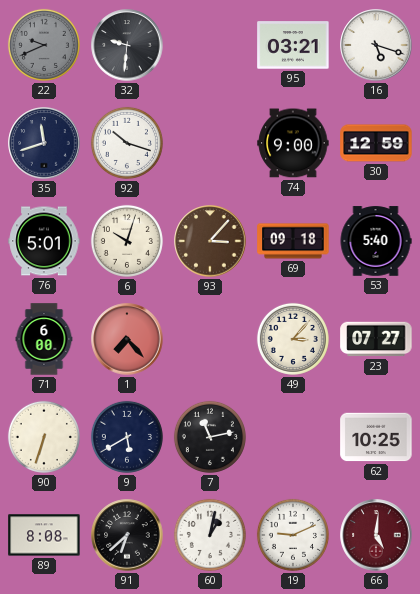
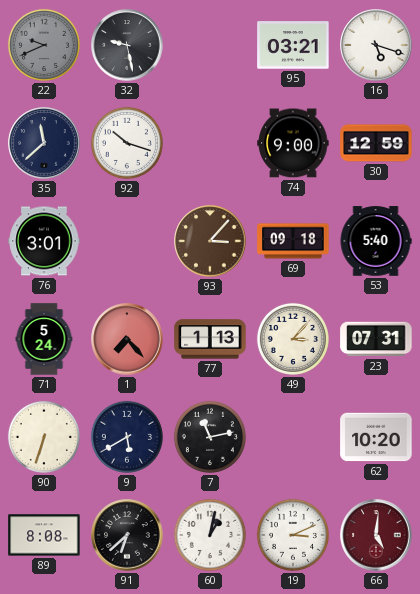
32: 9:31 -> 9:28 (127, 45)
35: 11:42 -> 11:38 (44, 143)
76: 5:01 -> 3:01 (44, 241)
6: 10:03 -> none (127, 241)
71: 6:00 -> 5:24 (44, 339)
77: none -> 1:13 (210, 339)
23: 07:27 -> 07:31 (376, 339)
62: 10:25 -> 10:20 (376, 437)
19: 9:11 -> 3:11 (293, 535)
